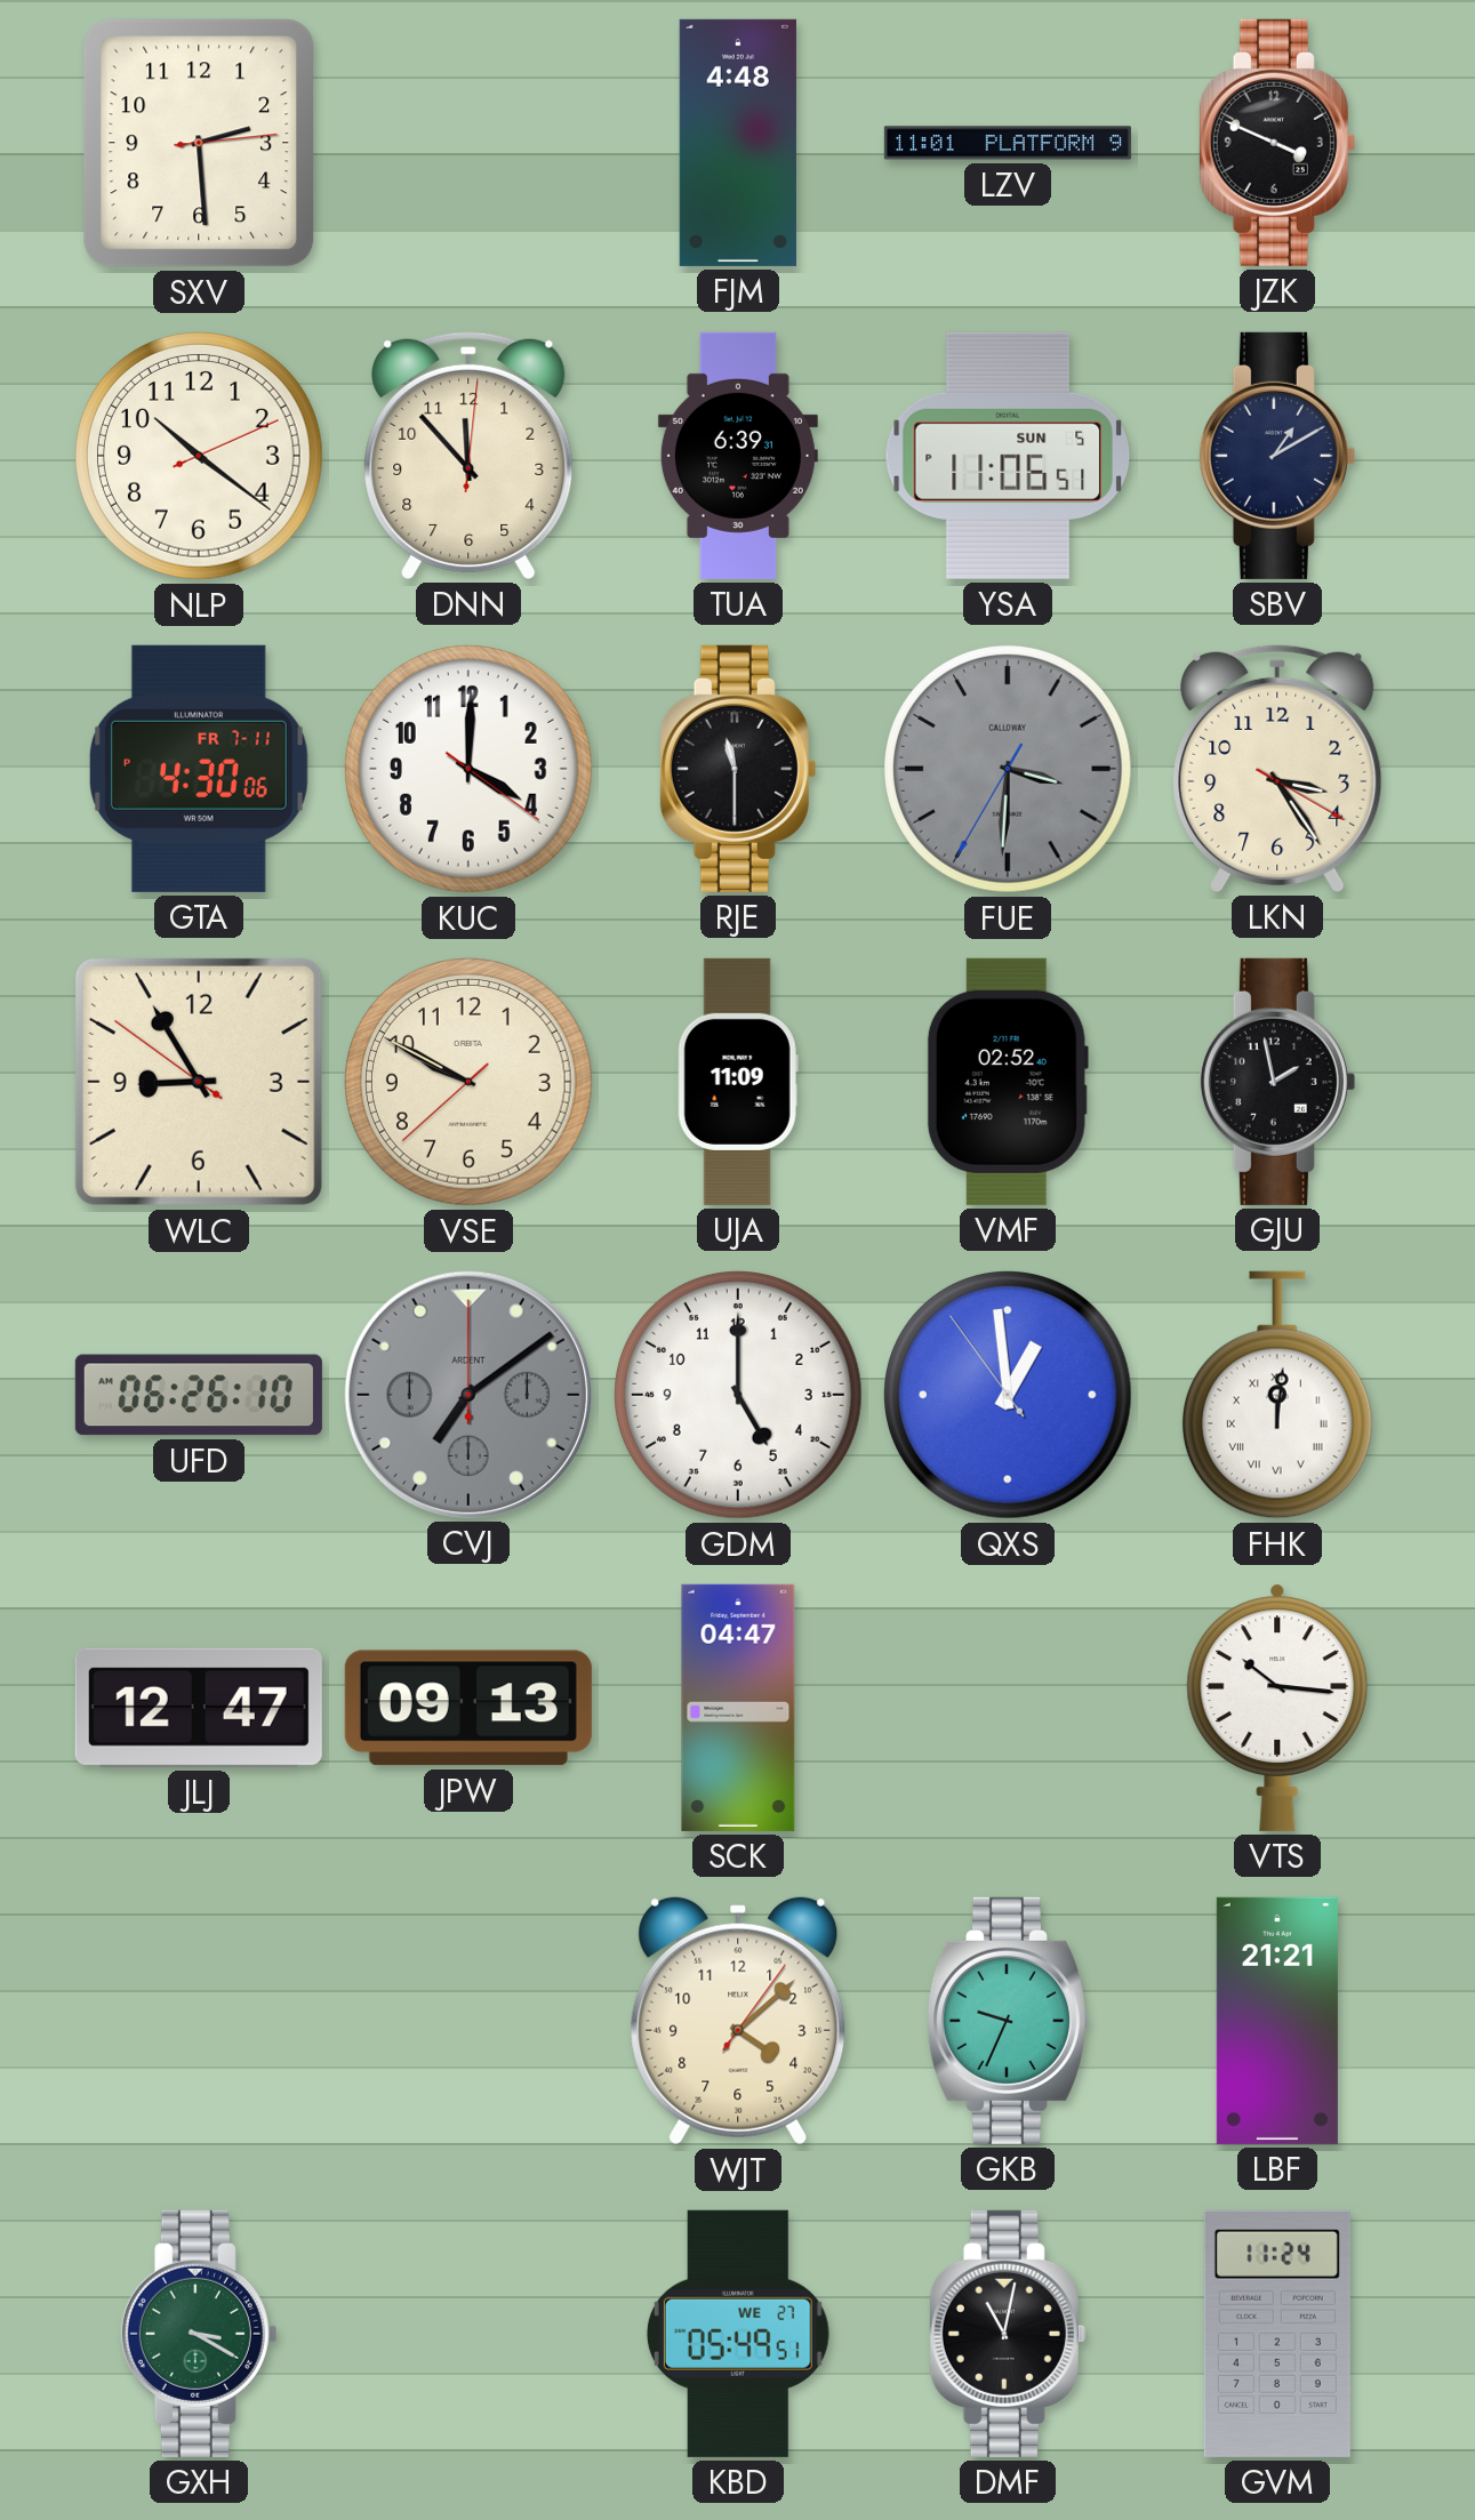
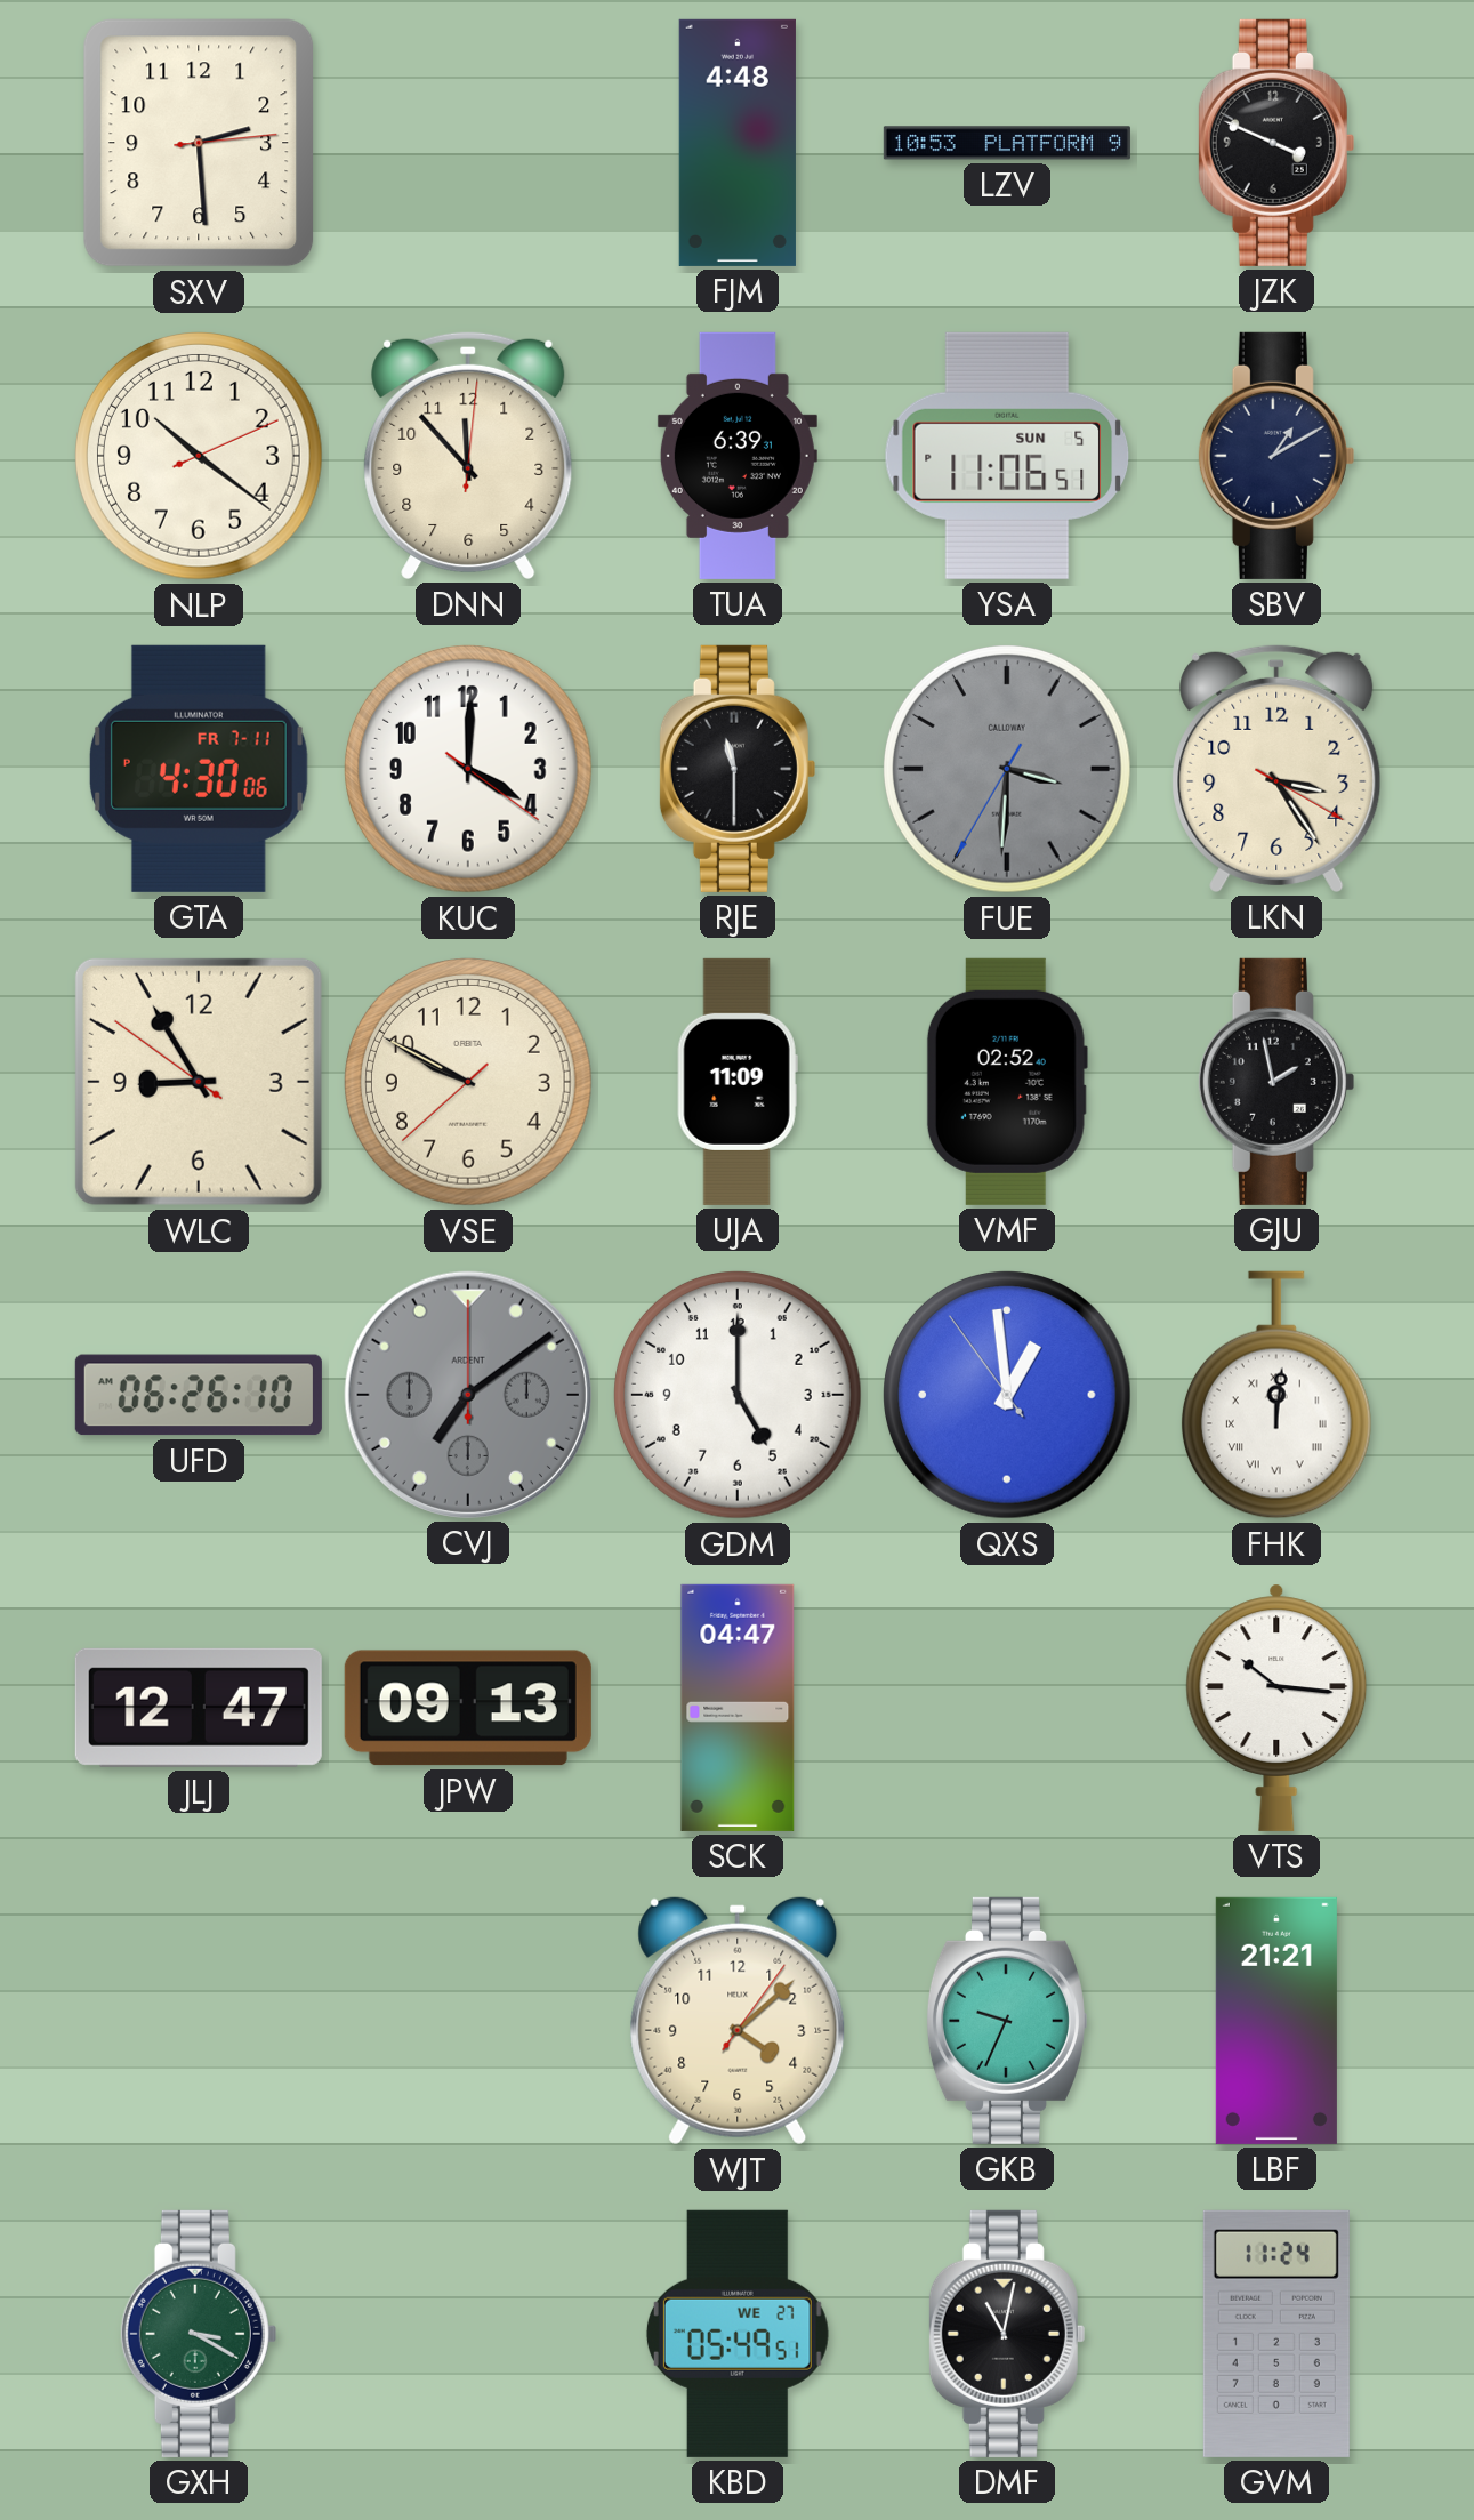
LZV: 11:01 -> 10:53 (1007, 143)
